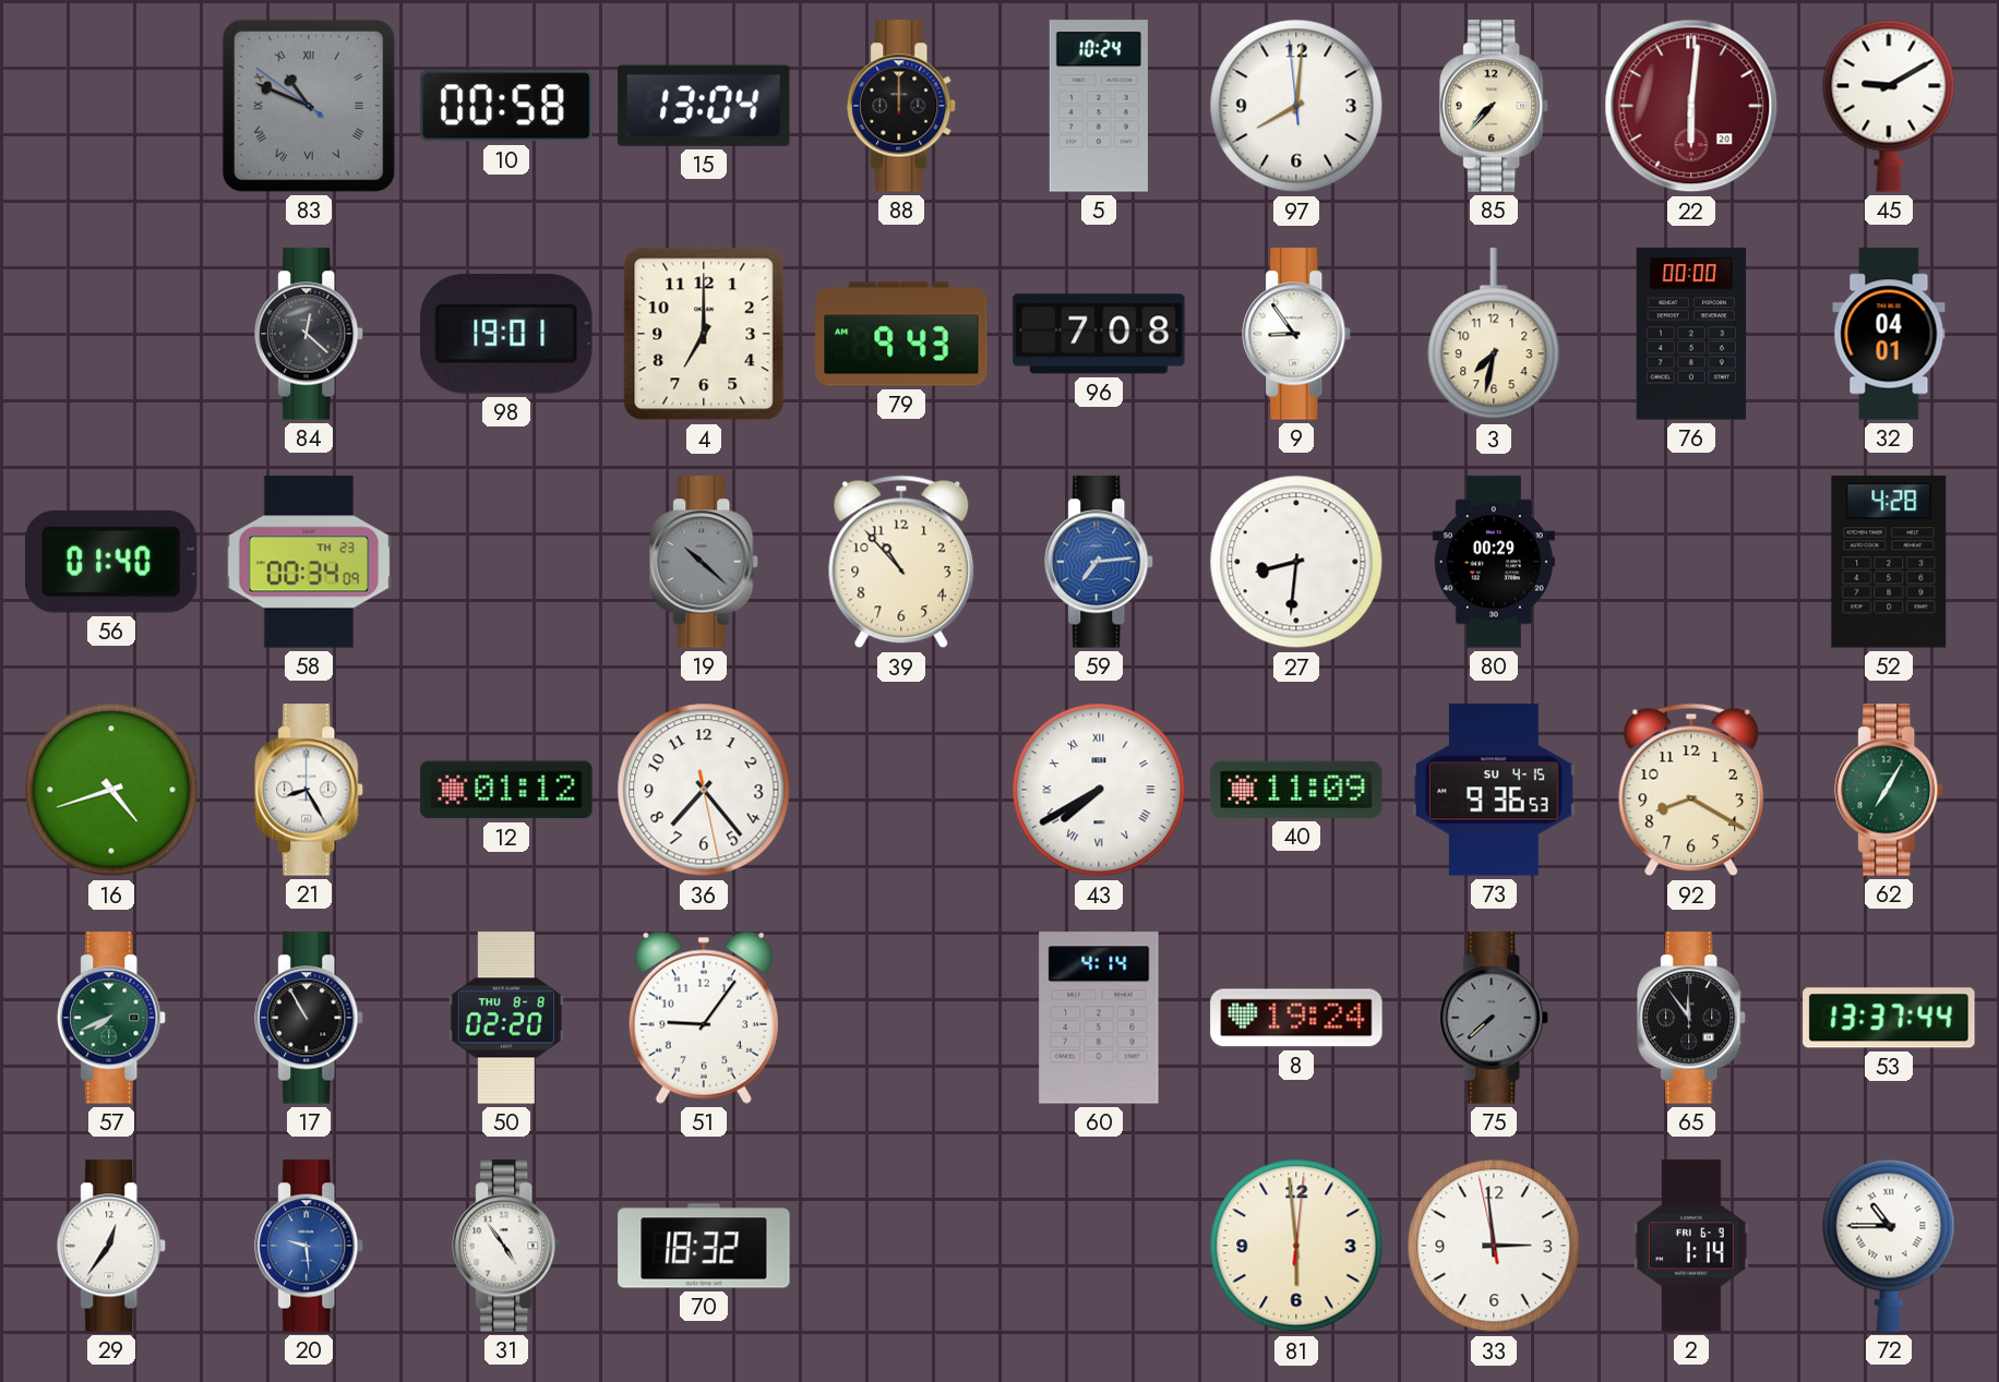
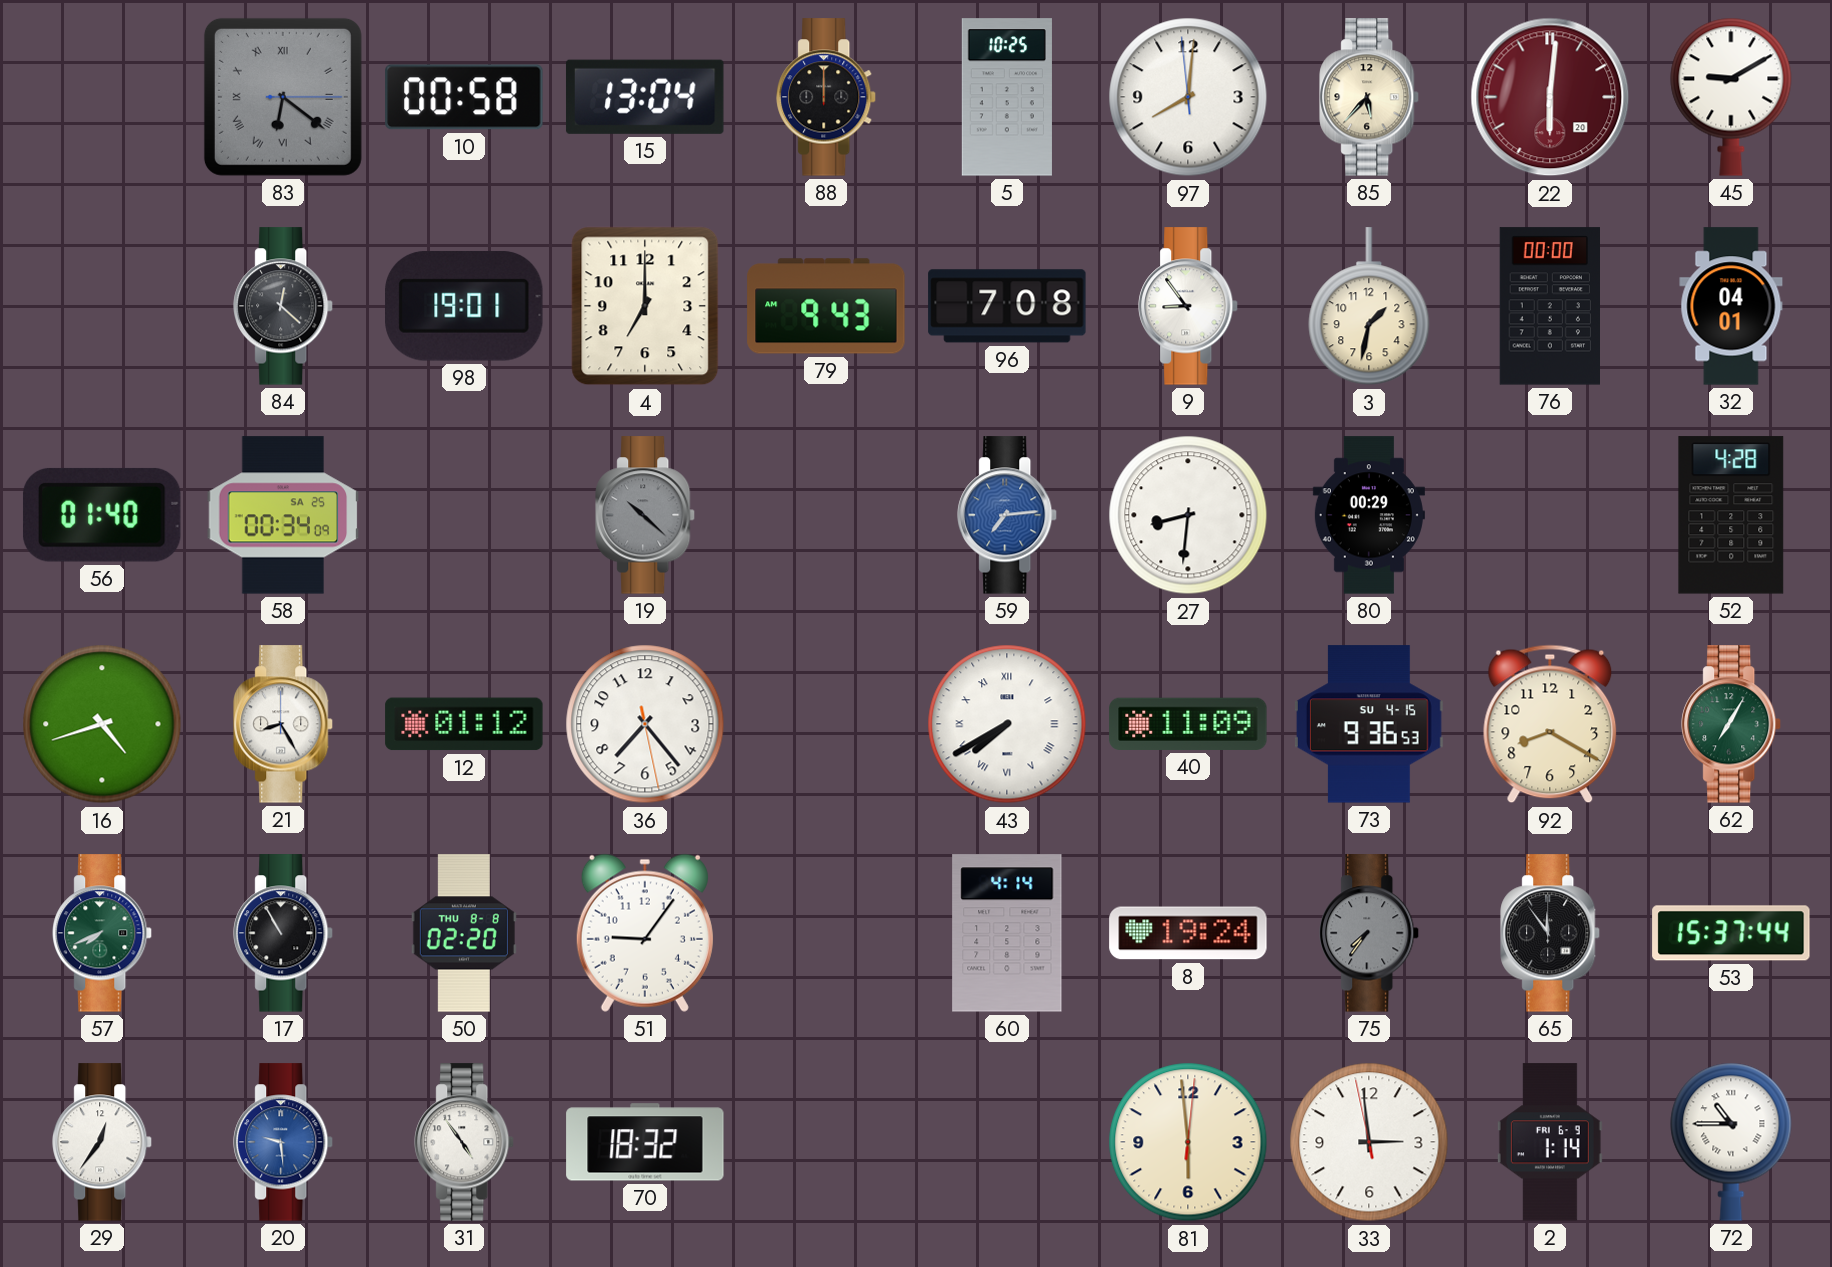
83: 10:48 -> 6:21 (283, 97)
5: 10:24 -> 10:25 (1007, 97)
85: 7:37 -> 5:37 (1370, 97)
3: 7:32 -> 1:32 (1369, 307)
58 date: TH 23 -> SA 25 (283, 515)
39: 10:53 -> none (901, 562)
75: 7:38 -> 7:36 (1370, 933)
53: 13:37 -> 15:37 (1731, 933)
